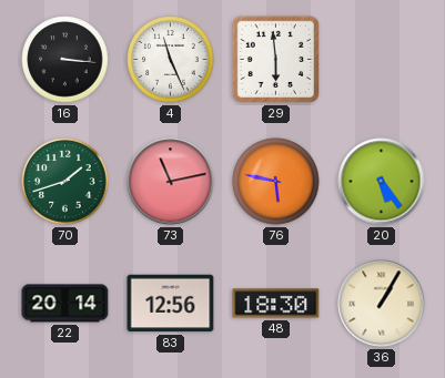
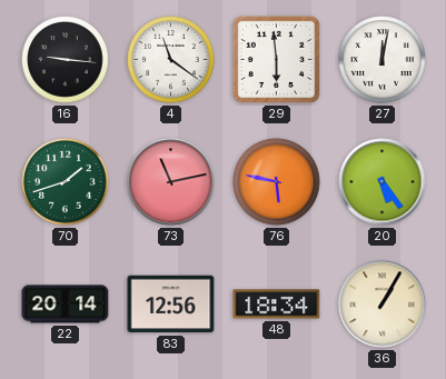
16: 3:16 -> 9:16 (66, 60)
4: 11:26 -> 11:21 (171, 60)
27: none -> 12:02 (383, 60)
48: 18:30 -> 18:34 (277, 305)
